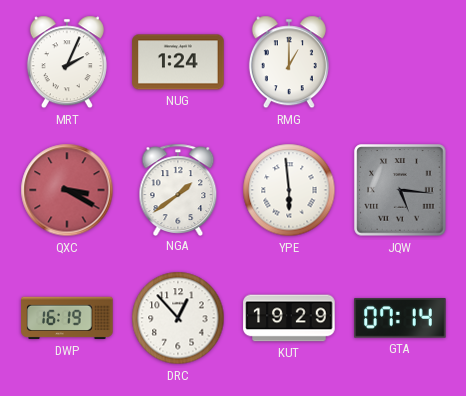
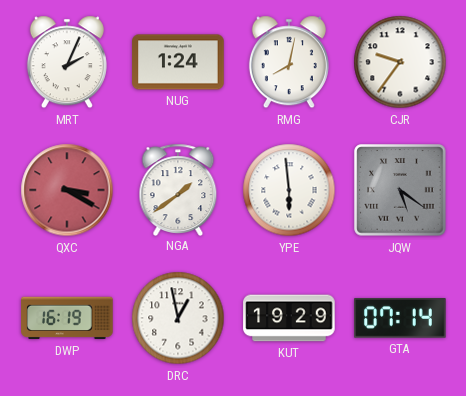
RMG: 1:00 -> 8:02 (289, 62)
CJR: none -> 9:36 (400, 62)
JQW: 5:16 -> 5:21 (400, 190)
DRC: 12:53 -> 12:58 (178, 318)
